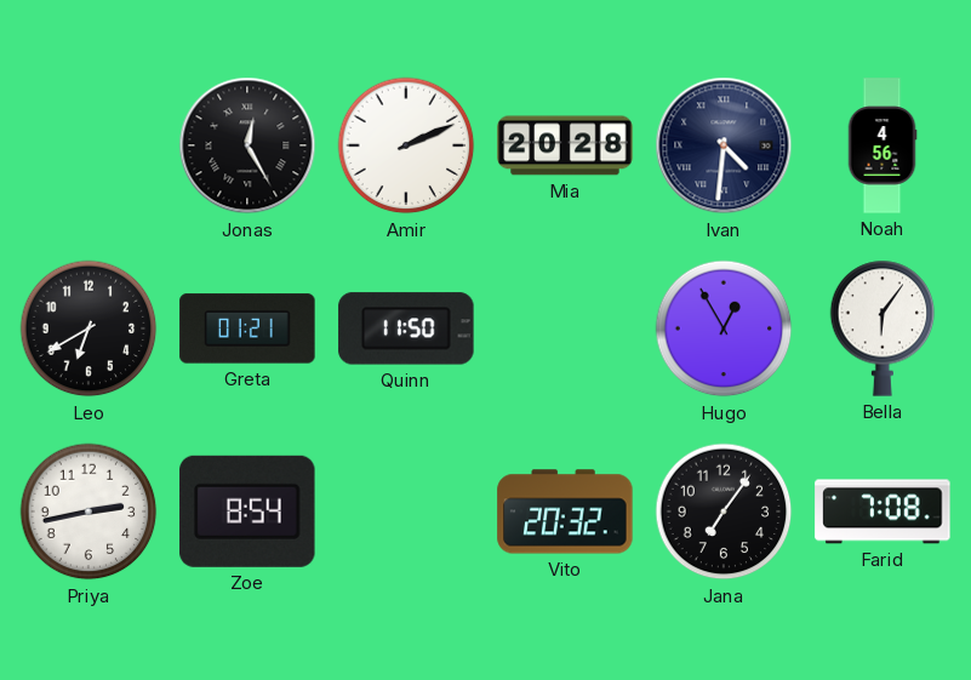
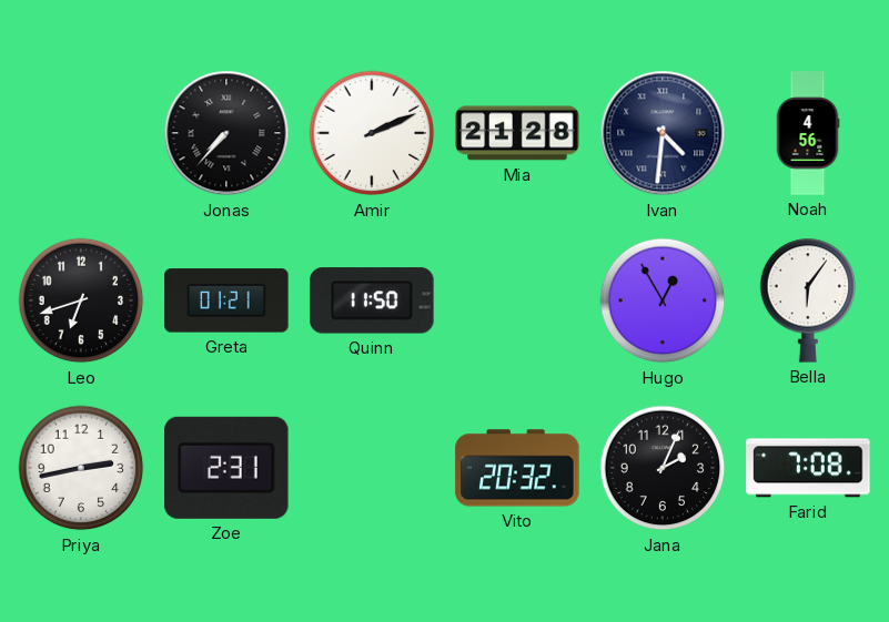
Jonas: 12:25 -> 7:37 (226, 133)
Mia: 20:28 -> 21:28 (517, 133)
Leo: 6:40 -> 6:42 (81, 300)
Zoe: 8:54 -> 2:31 (226, 468)
Jana: 7:06 -> 2:04 (663, 468)
